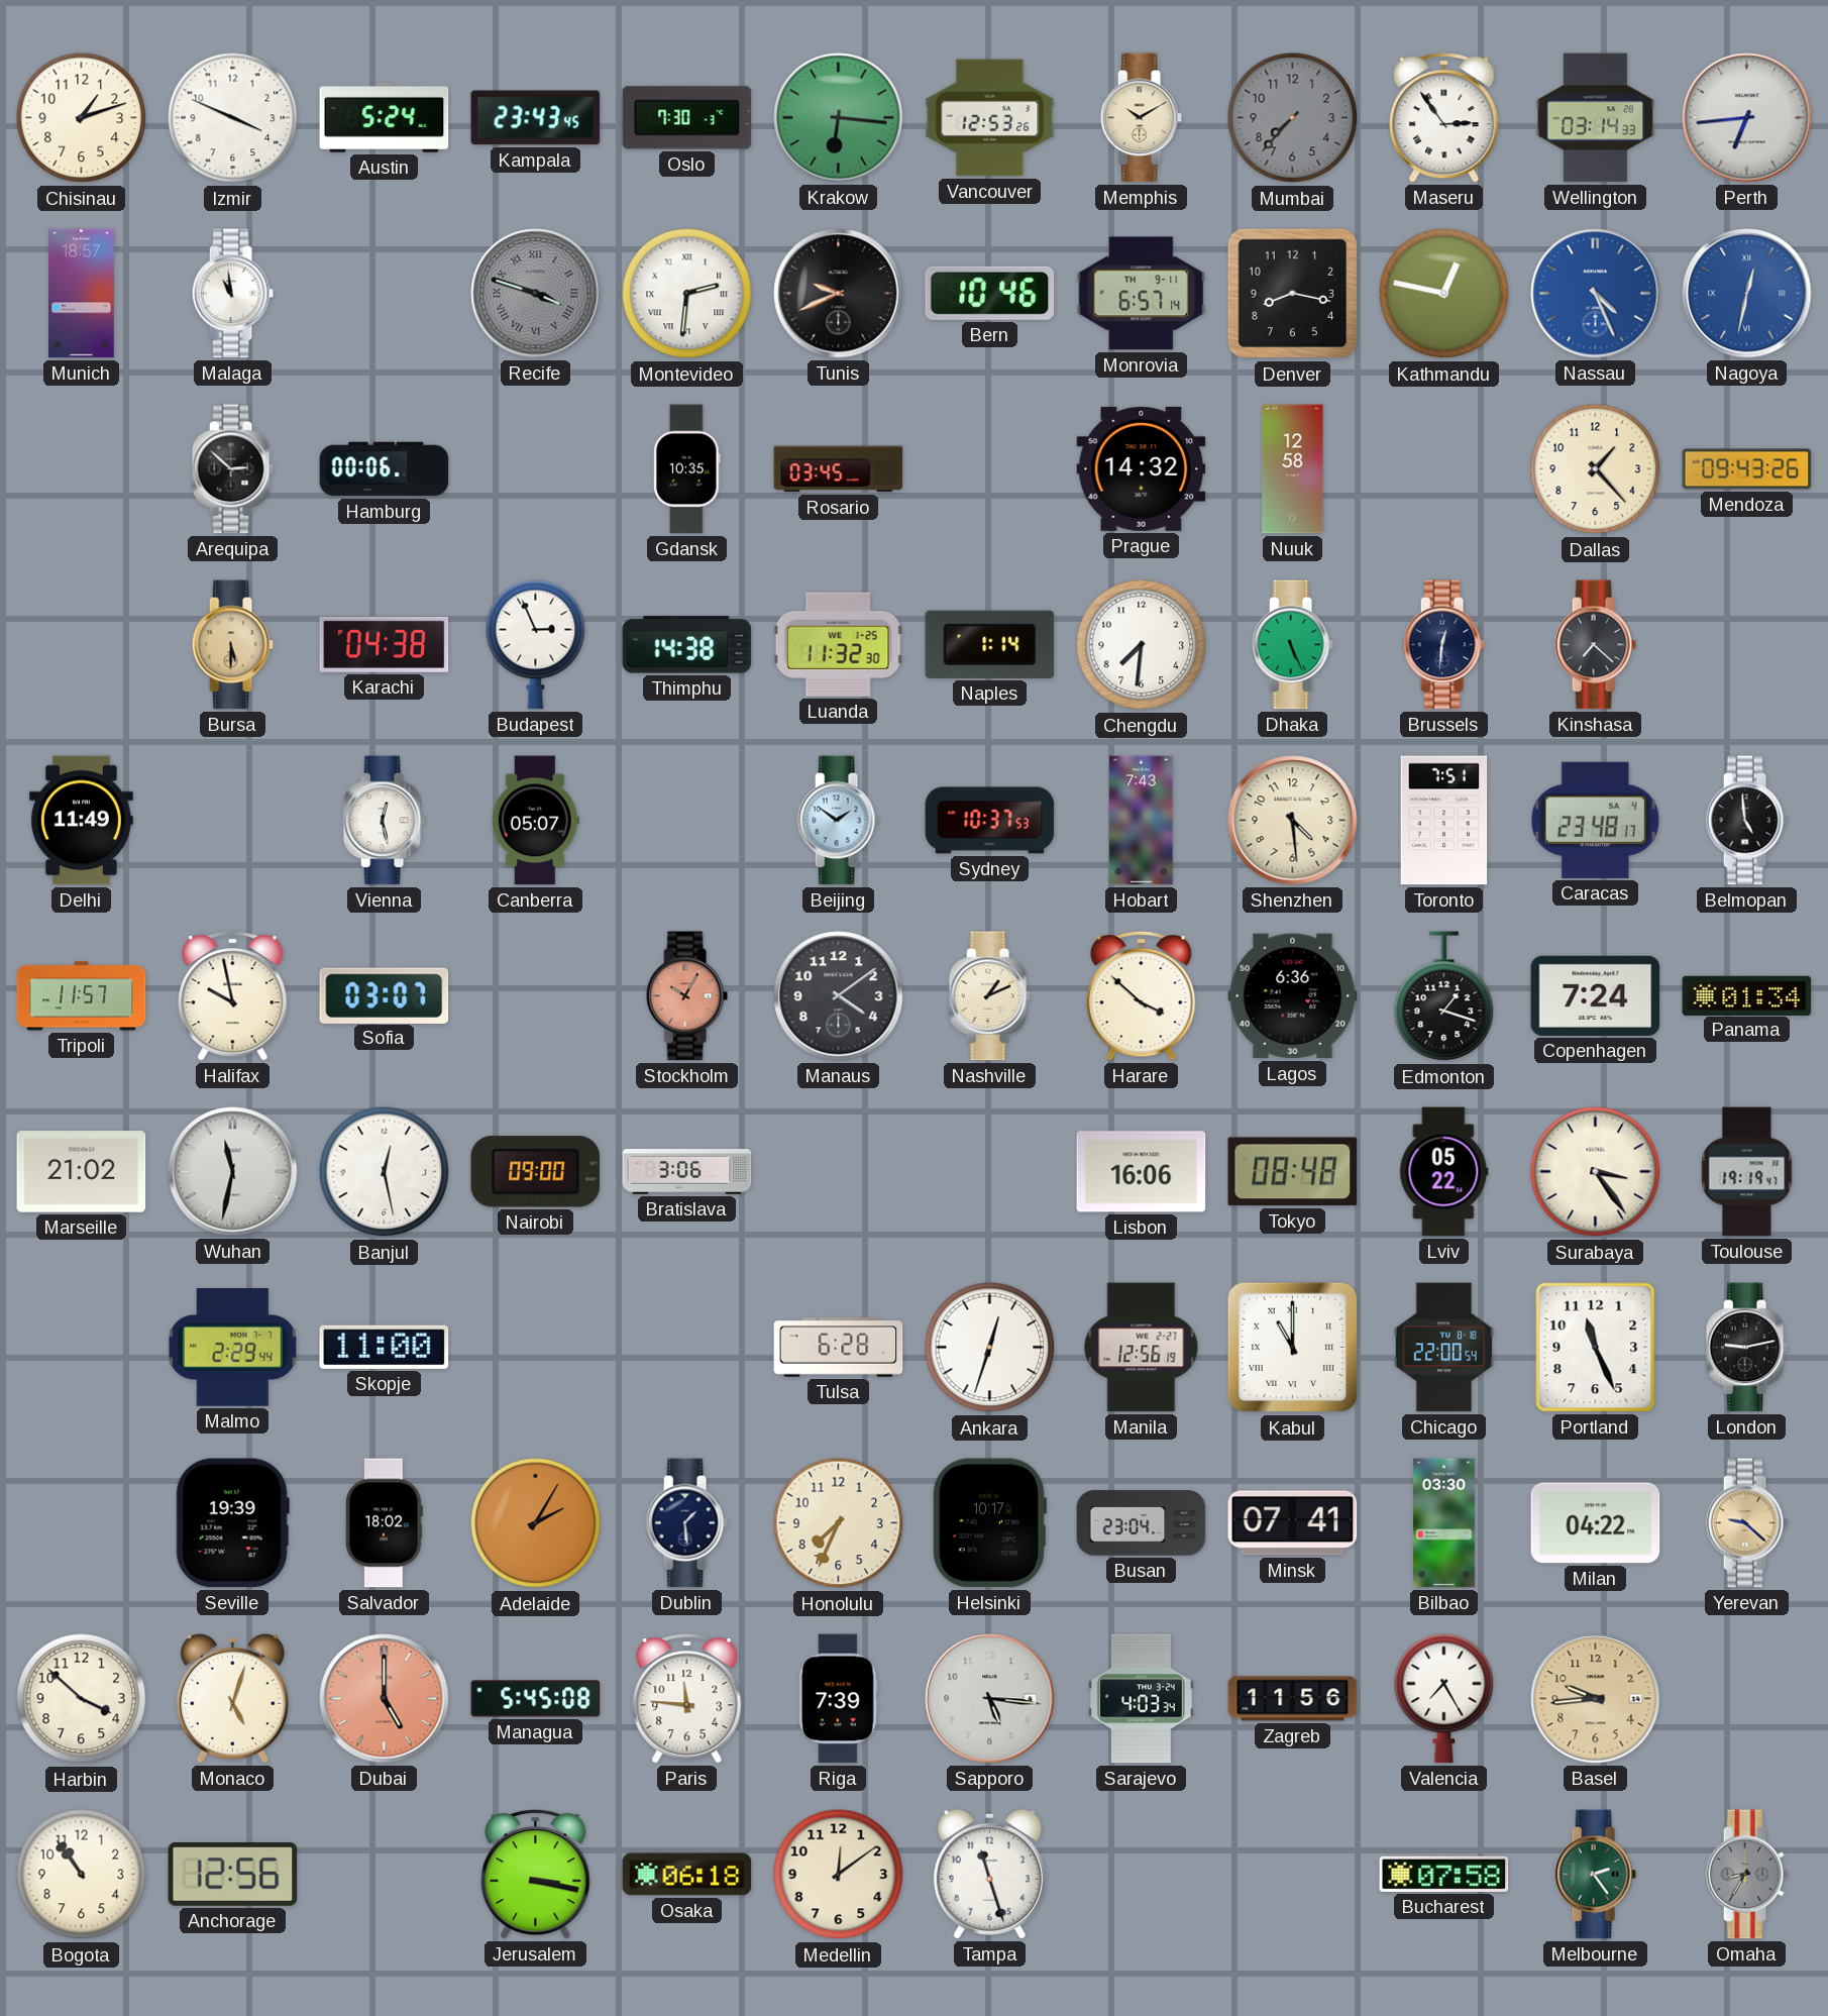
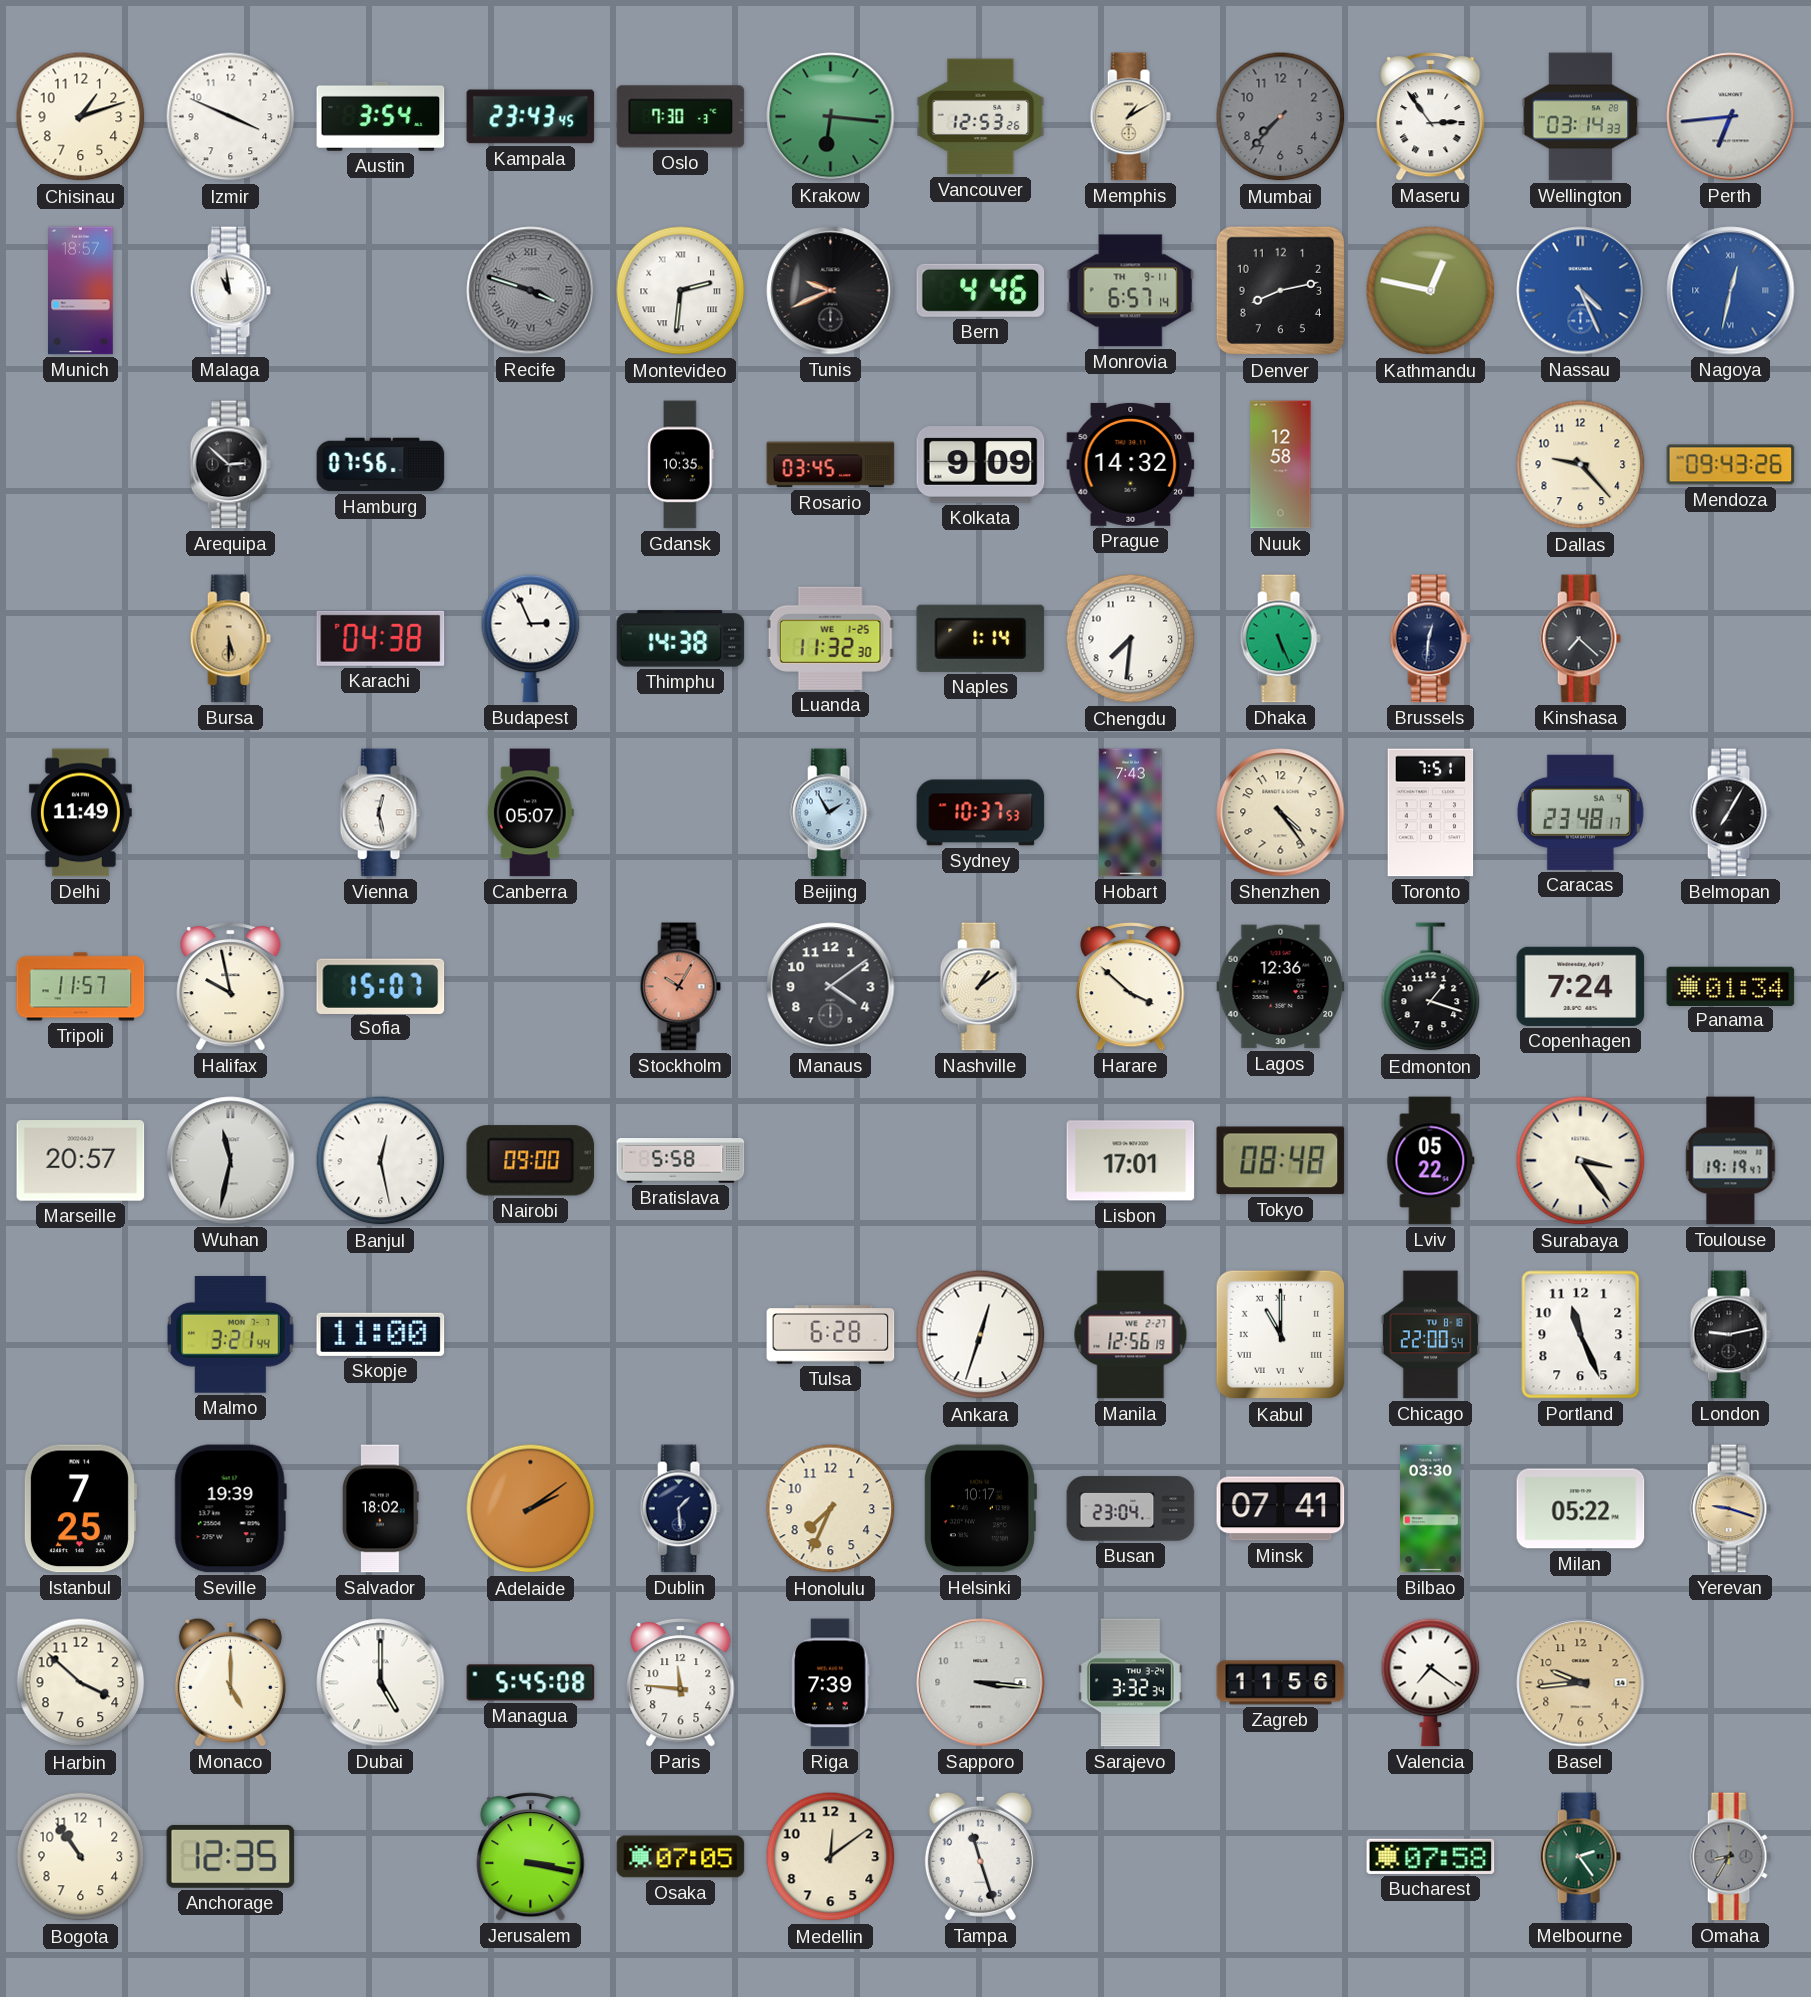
Austin: 5:24 -> 3:54 (381, 116)
Memphis: 10:10 -> 1:10 (1130, 117)
Bern: 10:46 -> 4:46 (981, 290)
Denver: 8:17 -> 8:13 (1281, 291)
Hamburg: 00:06 -> 07:56 (381, 465)
Kolkata: none -> 9:09 (981, 465)
Dallas: 1:23 -> 9:23 (1581, 465)
Beijing: 1:51 -> 1:55 (830, 813)
Shenzhen: 4:29 -> 4:24 (1281, 813)
Belmopan: 4:59 -> 7:05 (1730, 813)
Sofia: 03:07 -> 15:07 (381, 986)
Nashville: 1:11 -> 1:09 (980, 987)
Lagos: 6:36 -> 12:36 (1281, 987)
Marseille: 21:02 -> 20:57 (81, 1161)
Bratislava: 3:06 -> 5:58 (681, 1161)
Lisbon: 16:06 -> 17:01 (1131, 1161)
Malmo: 2:29 -> 3:21 (230, 1335)
Istanbul: none -> 7:25 (80, 1509)
Adelaide: 2:05 -> 2:09 (531, 1509)
Milan: 04:22 -> 05:22 (1581, 1509)
Yerevan: 9:22 -> 9:18 (1730, 1509)
Monaco: 5:03 -> 5:00 (230, 1682)
Dubai dial: salmon -> white (381, 1683)
Sapporo: 5:16 -> 3:16 (981, 1683)
Sarajevo: 4:03 -> 3:32 (1130, 1683)
Valencia: 7:25 -> 7:21 (1431, 1682)
Anchorage: 12:56 -> 12:35 (231, 1856)
Osaka: 06:18 -> 07:05 (681, 1857)
